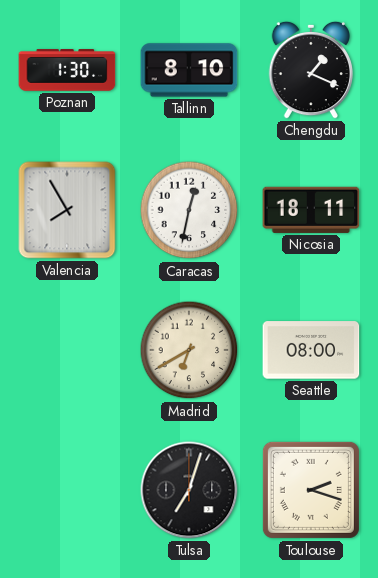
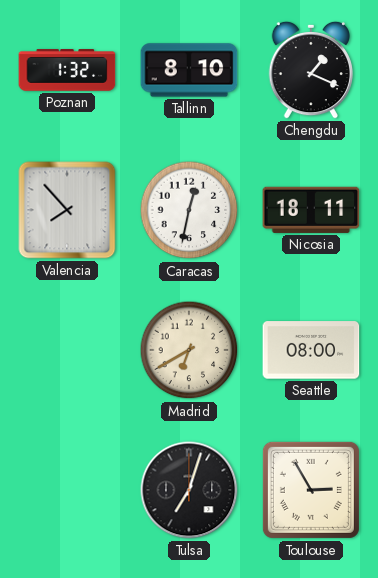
Poznan: 1:30 -> 1:32 (67, 70)
Valencia: 7:55 -> 7:53 (67, 210)
Toulouse: 2:18 -> 2:55 (311, 490)
